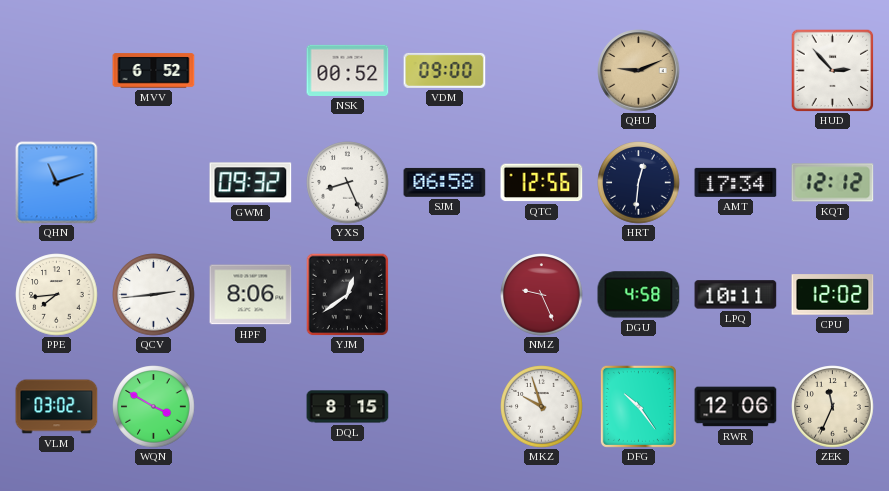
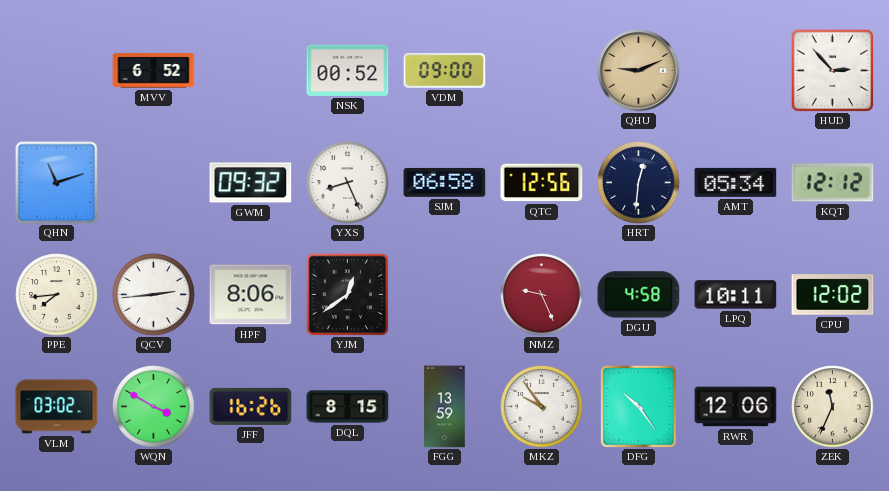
AMT: 17:34 -> 05:34 (736, 182)
JFF: none -> 16:26 (251, 406)
FGG: none -> 13:59 (445, 407)
MKZ: 9:57 -> 9:54 (542, 407)
